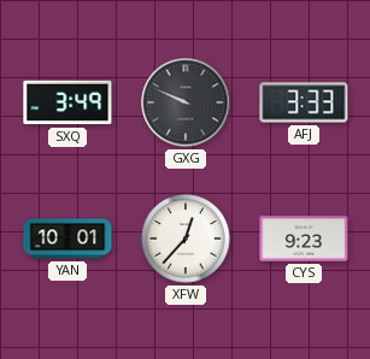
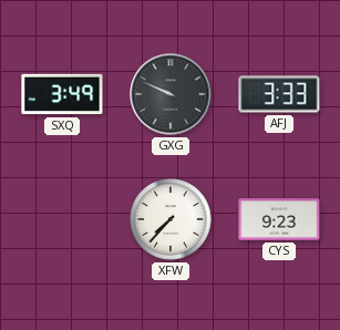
YAN: 10:01 -> none (67, 239)
XFW: 12:37 -> 7:37 (171, 219)
